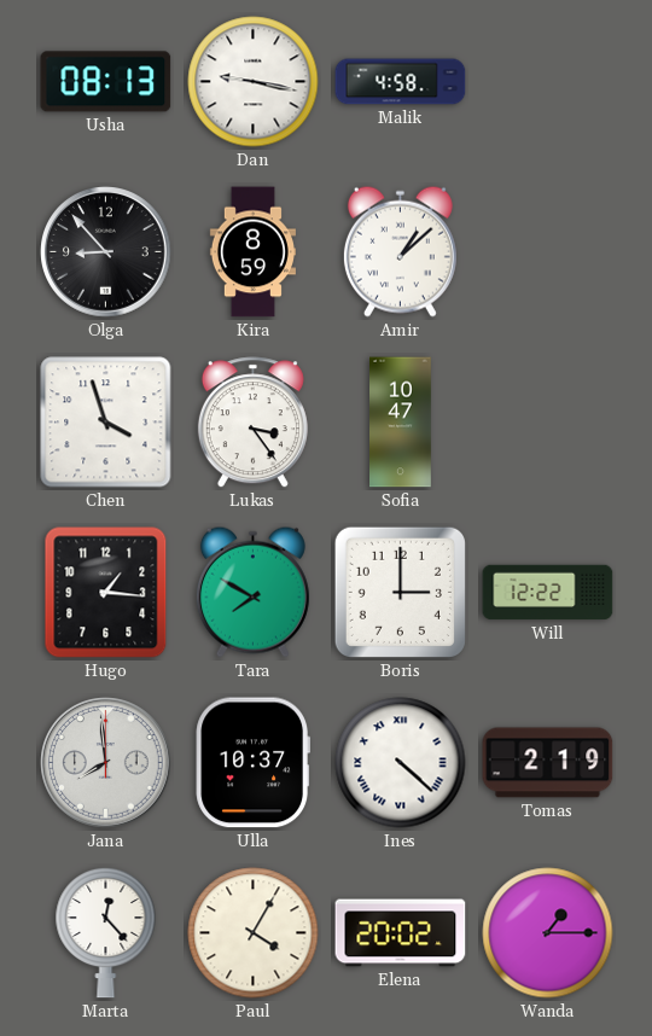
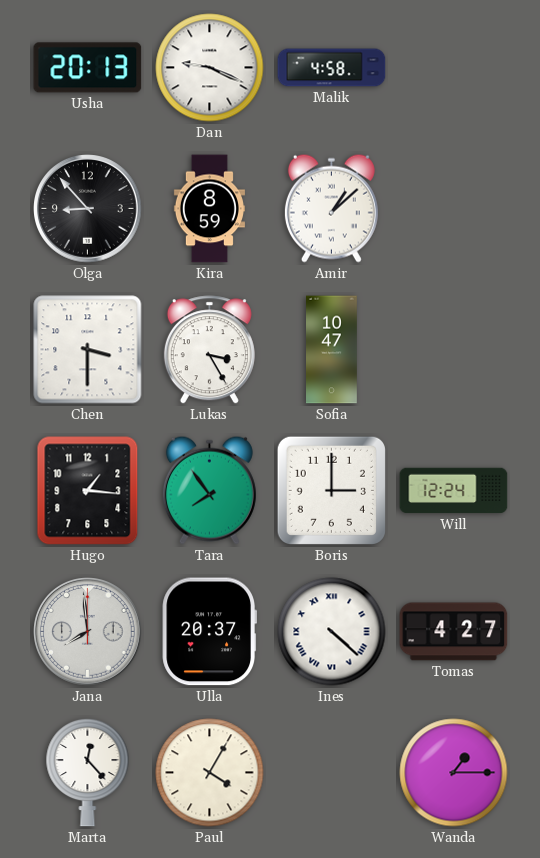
Usha: 08:13 -> 20:13 (88, 68)
Dan: 9:17 -> 9:19 (210, 68)
Chen: 3:57 -> 3:30 (88, 350)
Lukas: 3:24 -> 3:25 (209, 350)
Tara: 7:50 -> 7:54 (209, 490)
Will: 12:22 -> 12:24 (454, 491)
Ulla: 10:37 -> 20:37 (209, 632)
Tomas: 2:19 -> 4:27 (454, 632)
Elena: 20:02 -> none (401, 933)
